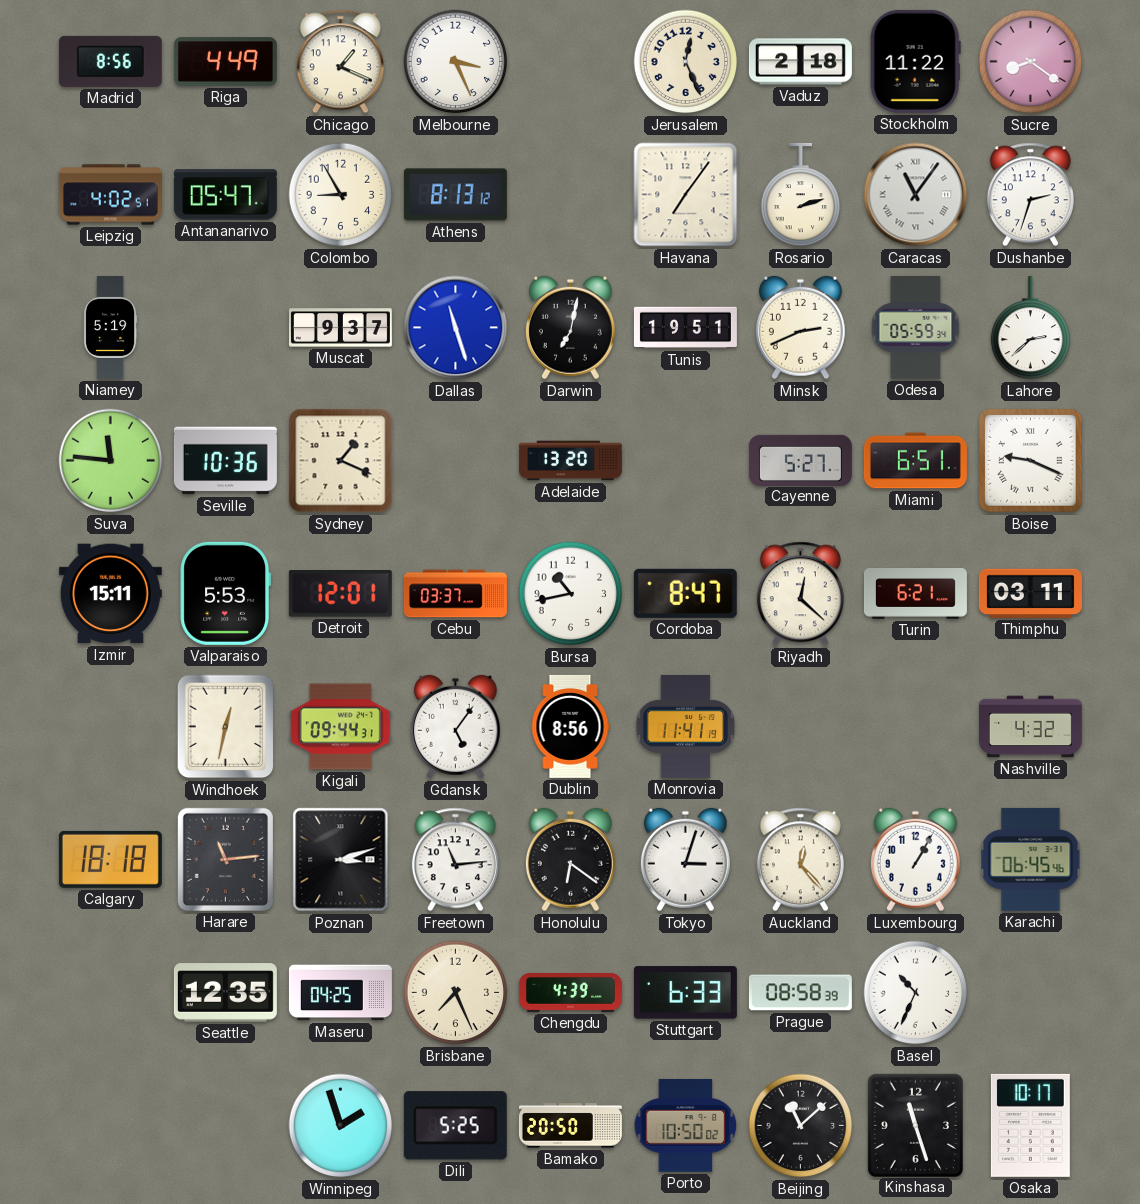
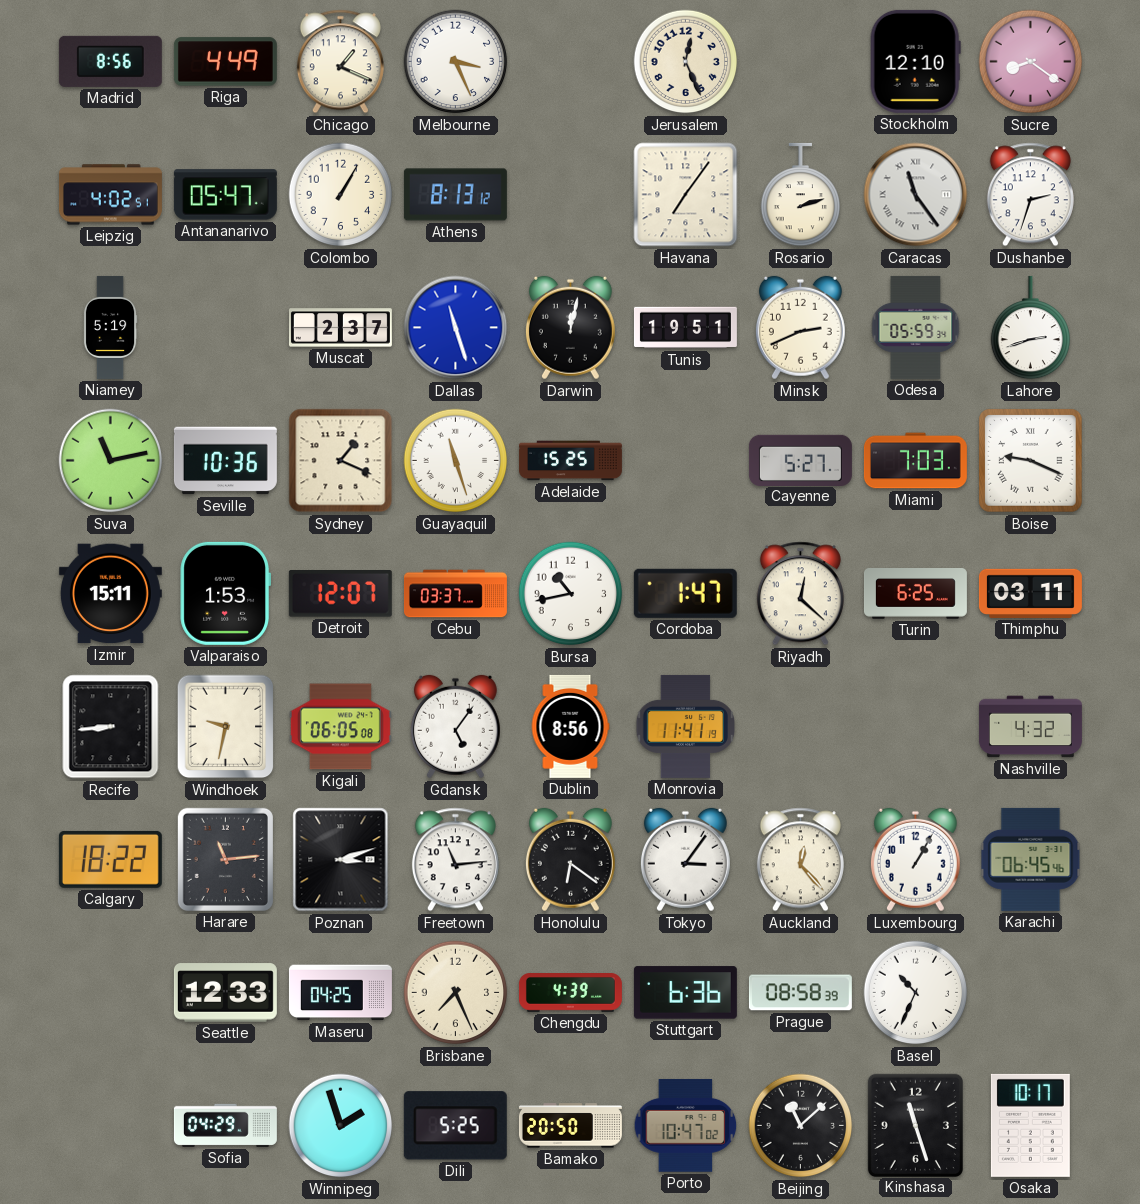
Vaduz: 2:18 -> none (800, 62)
Stockholm: 11:22 -> 12:10 (915, 61)
Colombo: 8:55 -> 1:05 (341, 195)
Caracas: 11:06 -> 11:24 (916, 195)
Muscat: 9:37 -> 2:37 (340, 328)
Darwin: 7:02 -> 12:02 (570, 328)
Lahore: 2:38 -> 2:42 (1031, 328)
Suva: 11:46 -> 11:13 (111, 461)
Guayaquil: none -> 11:27 (456, 461)
Adelaide: 13:20 -> 15:25 (570, 461)
Miami: 6:51 -> 7:03 (915, 461)
Valparaiso: 5:53 -> 1:53 (225, 593)
Detroit: 12:01 -> 12:07 (340, 594)
Cordoba: 8:47 -> 1:47 (685, 593)
Turin: 6:21 -> 6:25 (915, 594)
Recife: none -> 8:44 (111, 727)
Windhoek: 12:32 -> 9:32 (226, 727)
Kigali: 09:44 -> 06:05 (340, 727)
Calgary: 18:18 -> 18:22 (110, 859)
Tokyo: 3:03 -> 3:06 (685, 860)
Seattle: 12:35 -> 12:33 (225, 993)
Stuttgart: 6:33 -> 6:36 (685, 993)
Sofia: none -> 04:29 (225, 1125)
Porto: 10:50 -> 10:47 (686, 1126)
